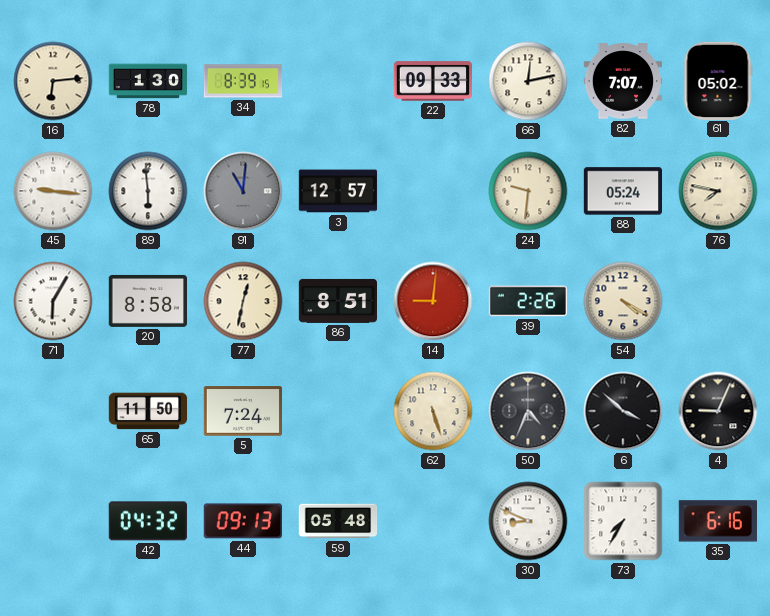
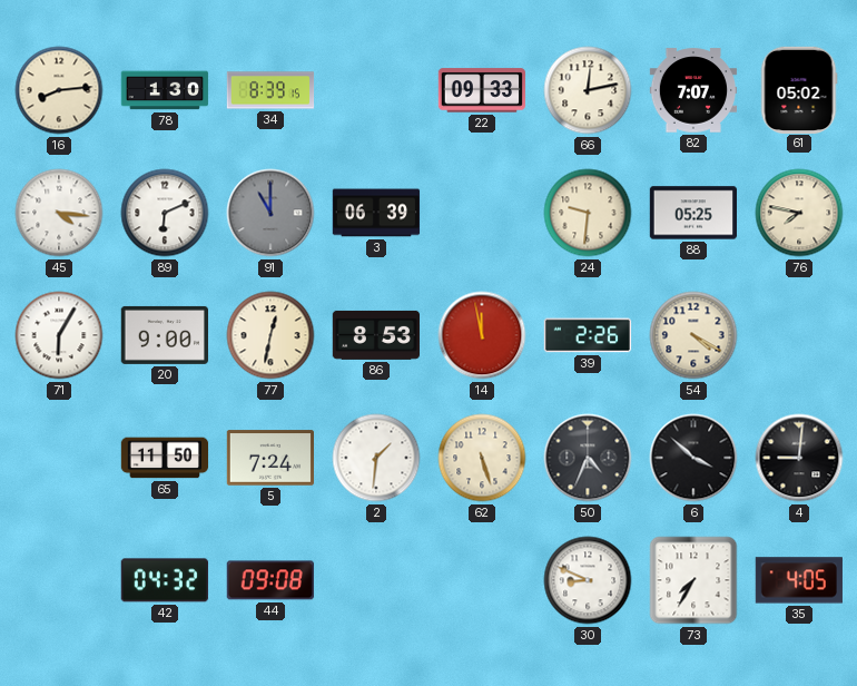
16: 6:14 -> 8:14 (59, 90)
45: 9:16 -> 4:16 (59, 213)
89: 5:59 -> 6:11 (165, 213)
91: 11:01 -> 11:00 (270, 213)
3: 12:57 -> 06:39 (376, 213)
88: 05:24 -> 05:25 (692, 213)
20: 8:58 -> 9:00 (164, 335)
86: 8:51 -> 8:53 (376, 335)
14: 9:01 -> 11:58 (482, 335)
2: none -> 1:31 (376, 458)
4: 9:04 -> 9:01 (799, 458)
44: 09:13 -> 09:08 (270, 580)
59: 05:48 -> none (338, 521)
35: 6:16 -> 4:05 (799, 580)
